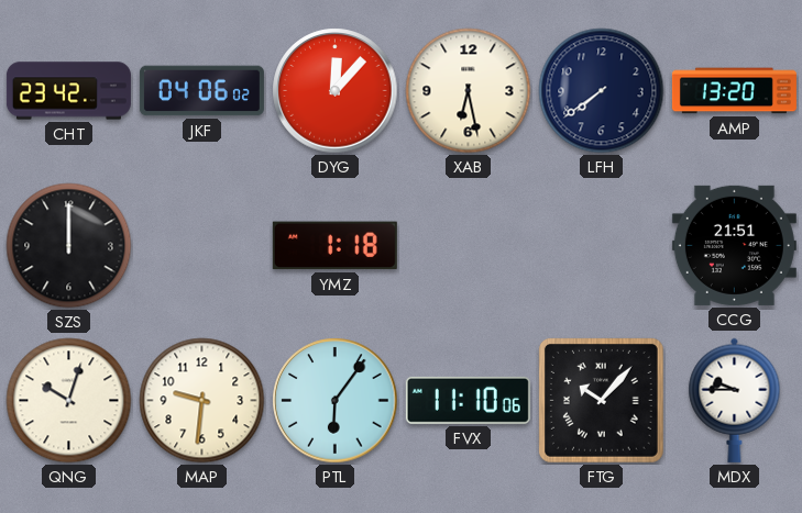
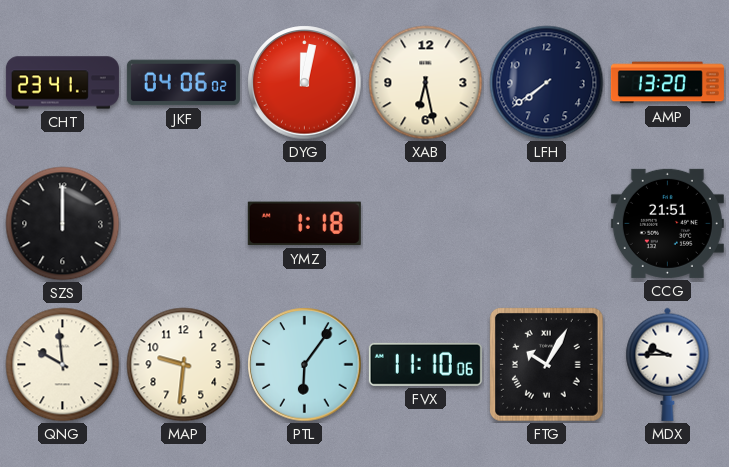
CHT: 23:42 -> 23:41 (62, 83)
DYG: 12:07 -> 12:02 (305, 83)
QNG: 10:03 -> 9:59 (63, 365)
FTG: 10:07 -> 10:05 (547, 365)
